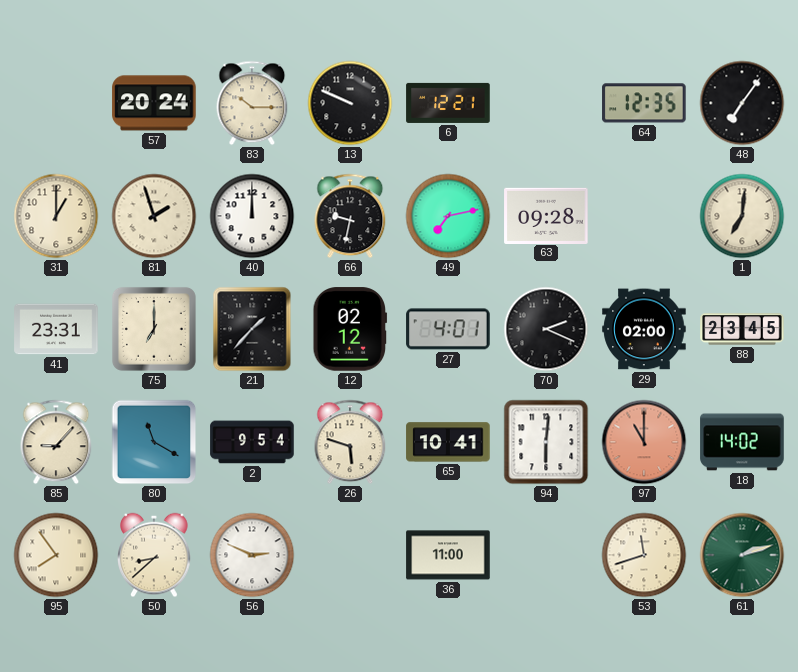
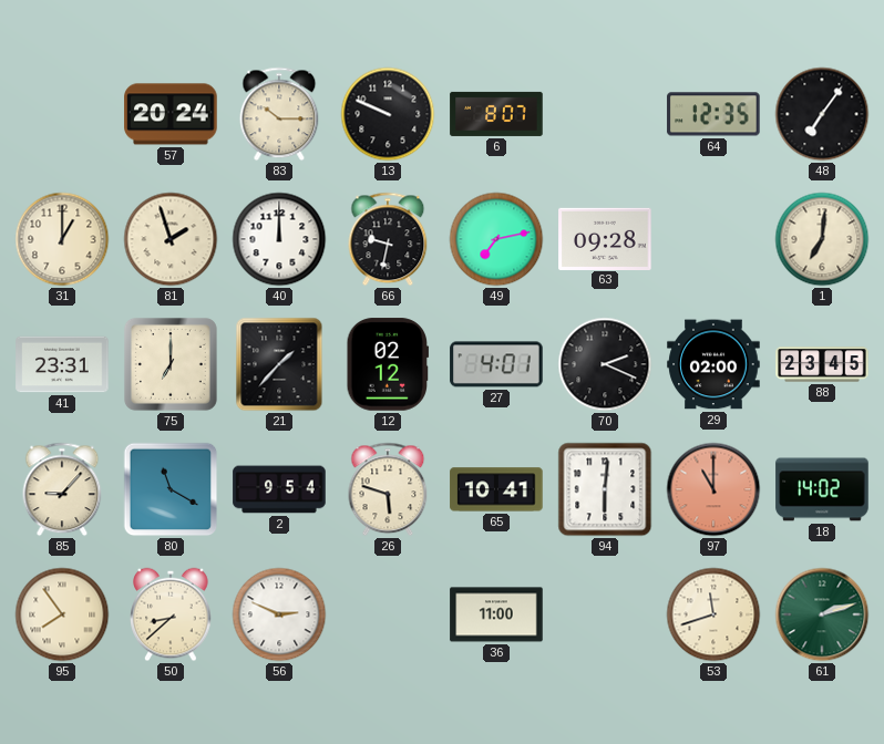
6: 12:21 -> 8:07 (496, 114)
